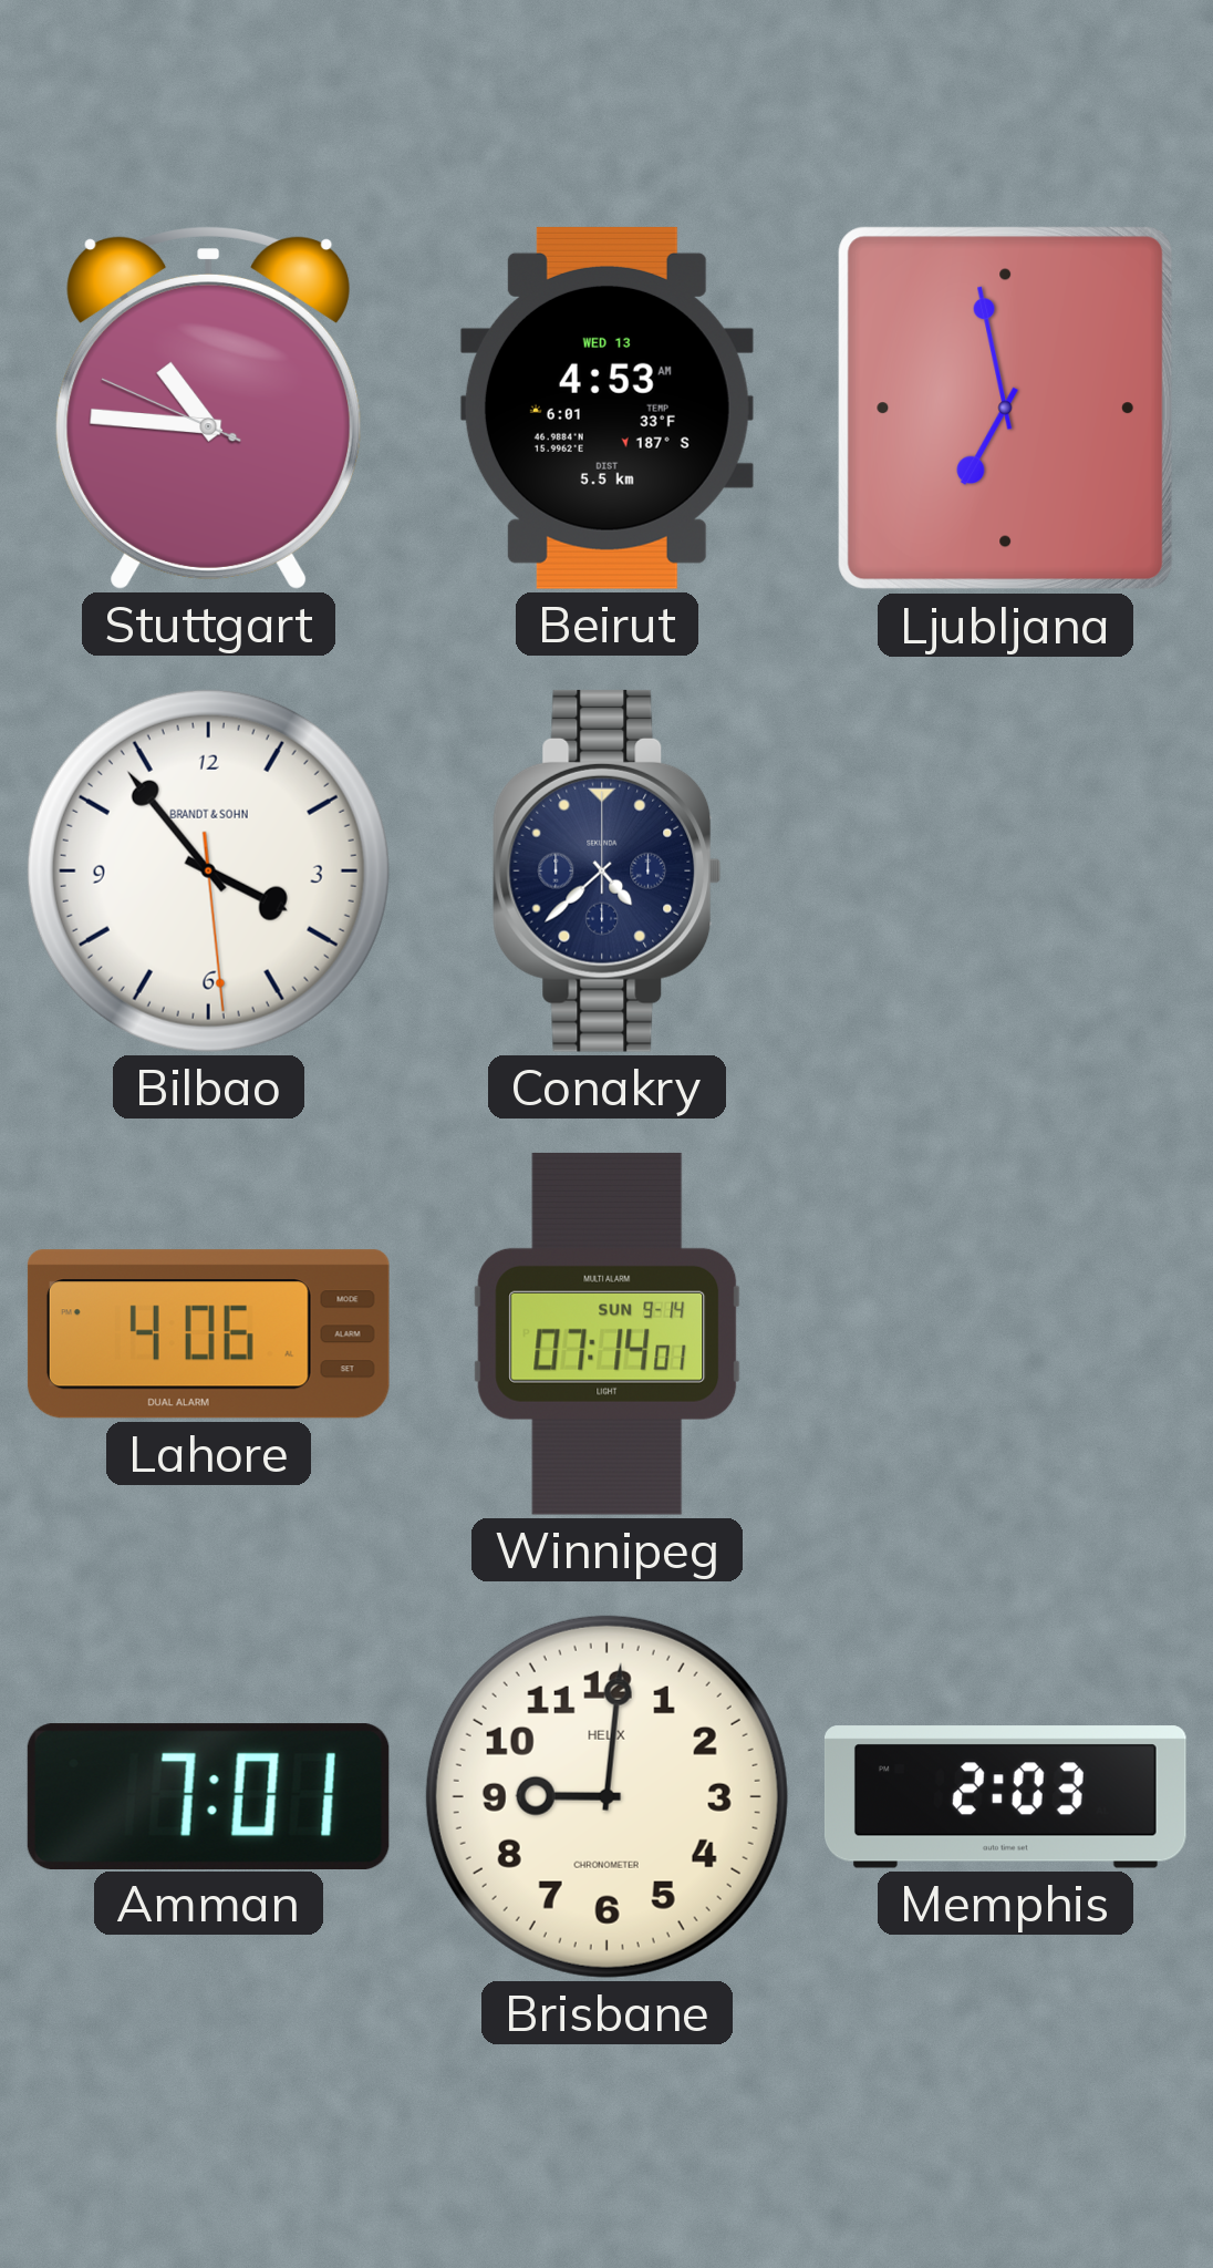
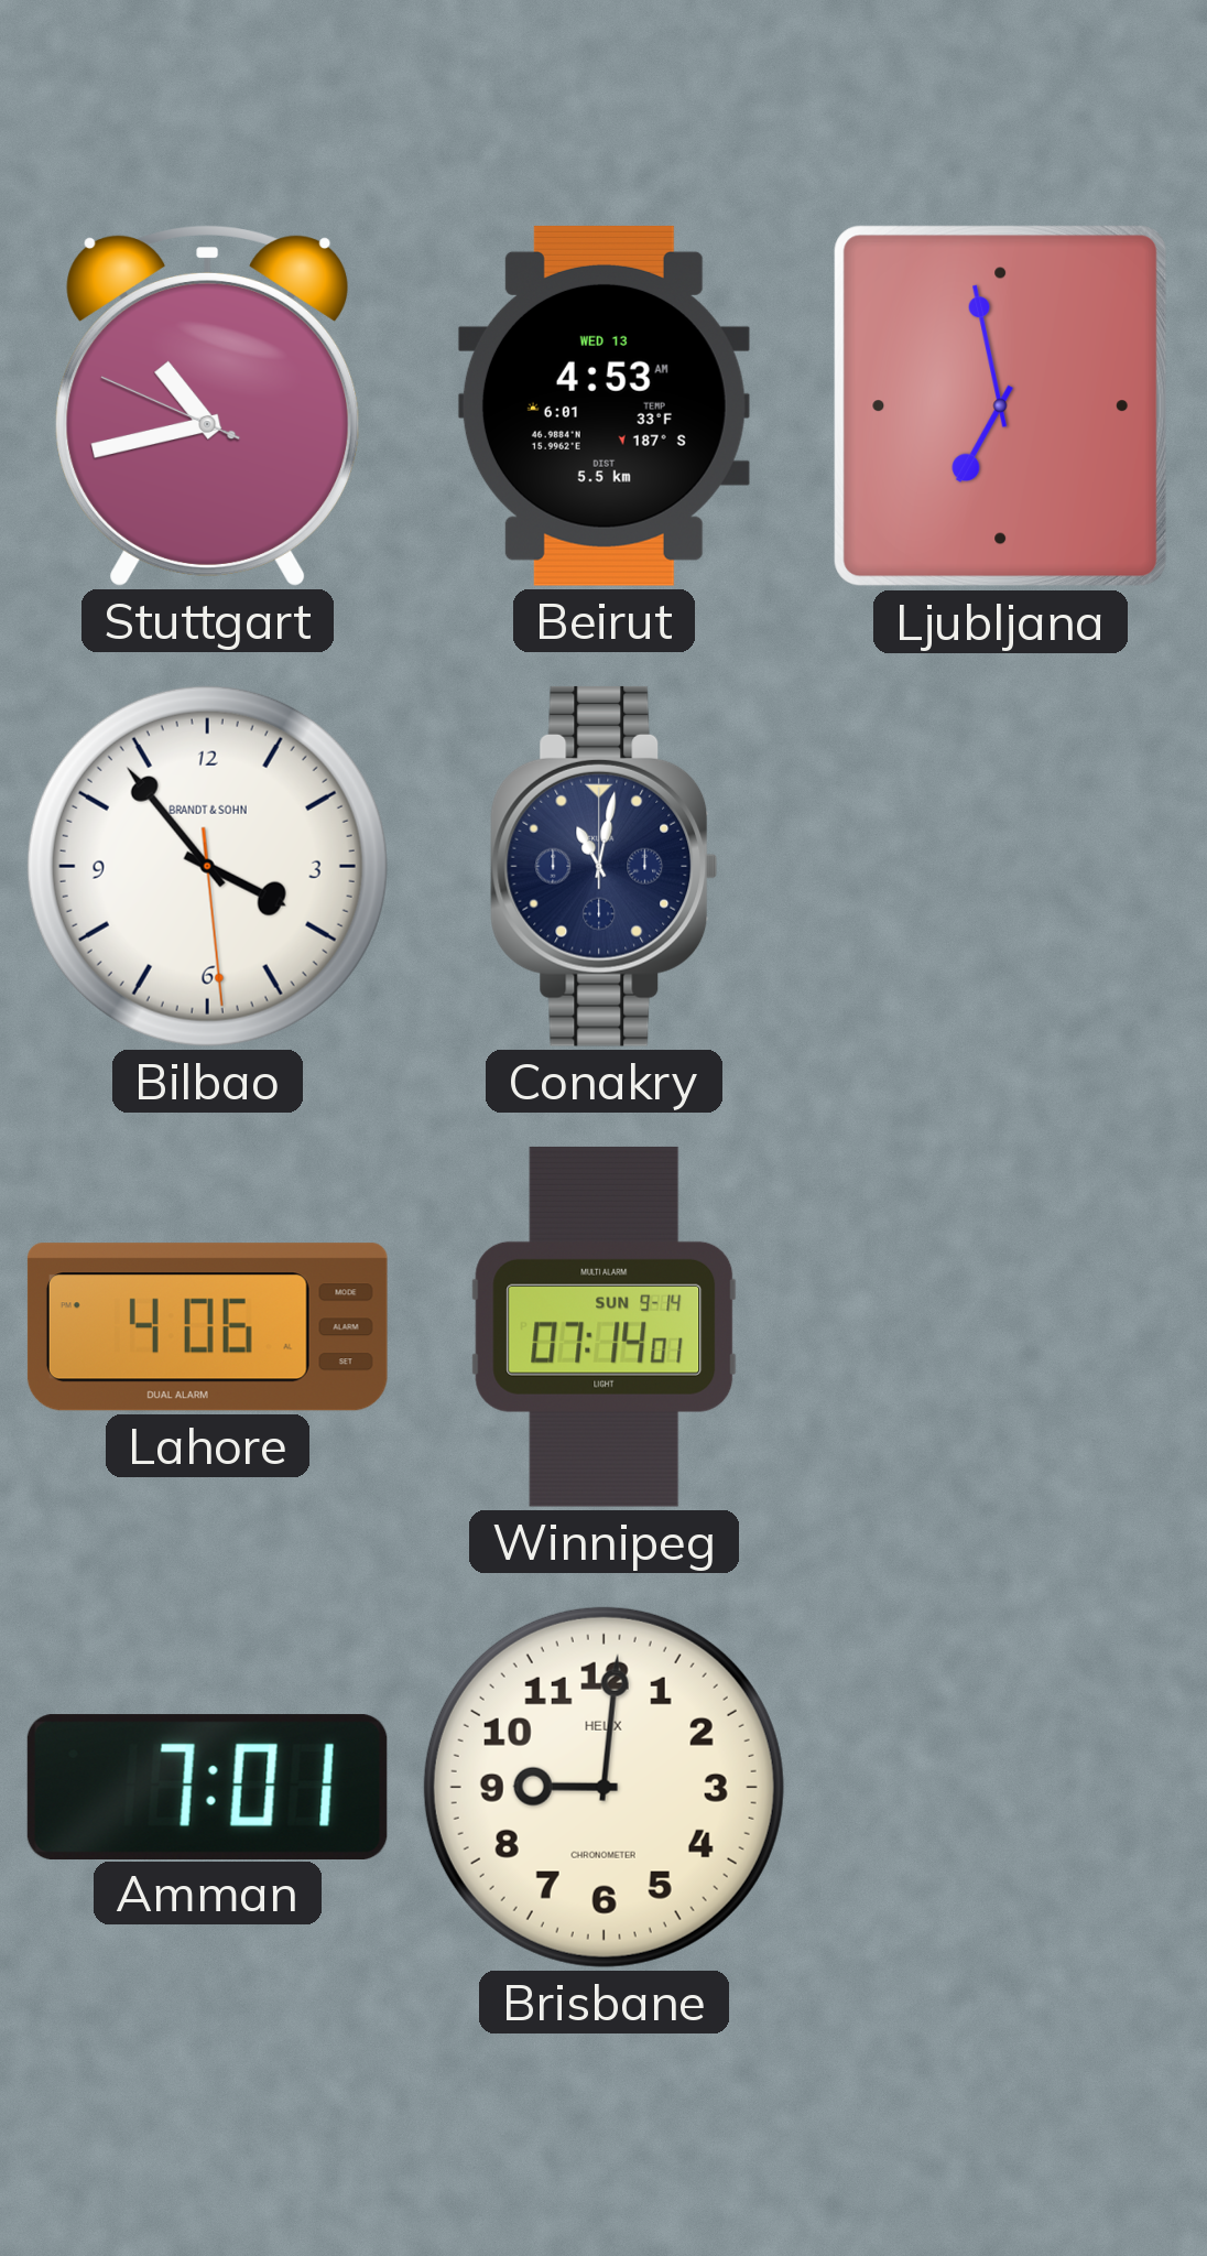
Stuttgart: 10:45 -> 10:42 (208, 406)
Conakry: 4:38 -> 11:02 (605, 866)
Memphis: 2:03 -> none (1006, 1797)
